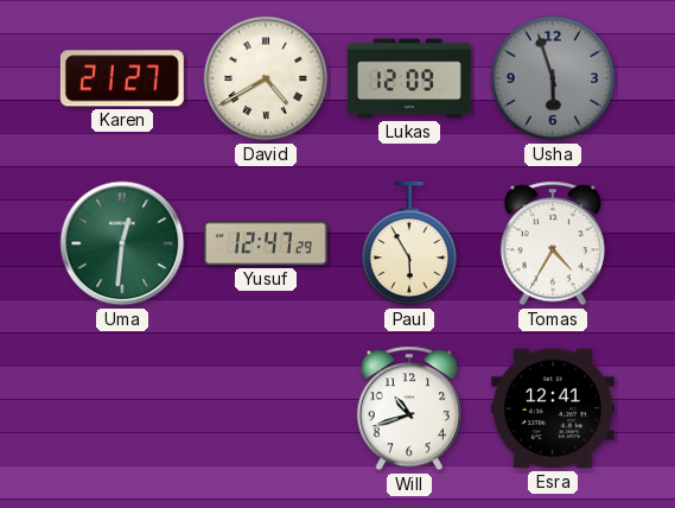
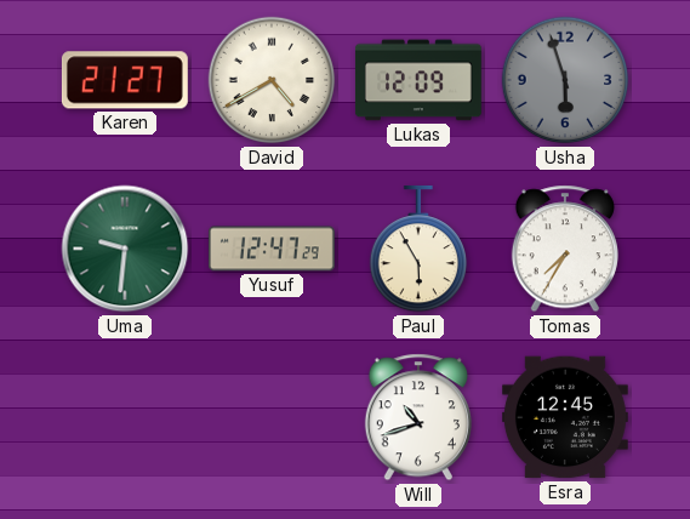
Uma: 12:31 -> 9:31 (125, 249)
Tomas: 4:35 -> 7:35 (565, 249)
Esra: 12:41 -> 12:45 (565, 417)
